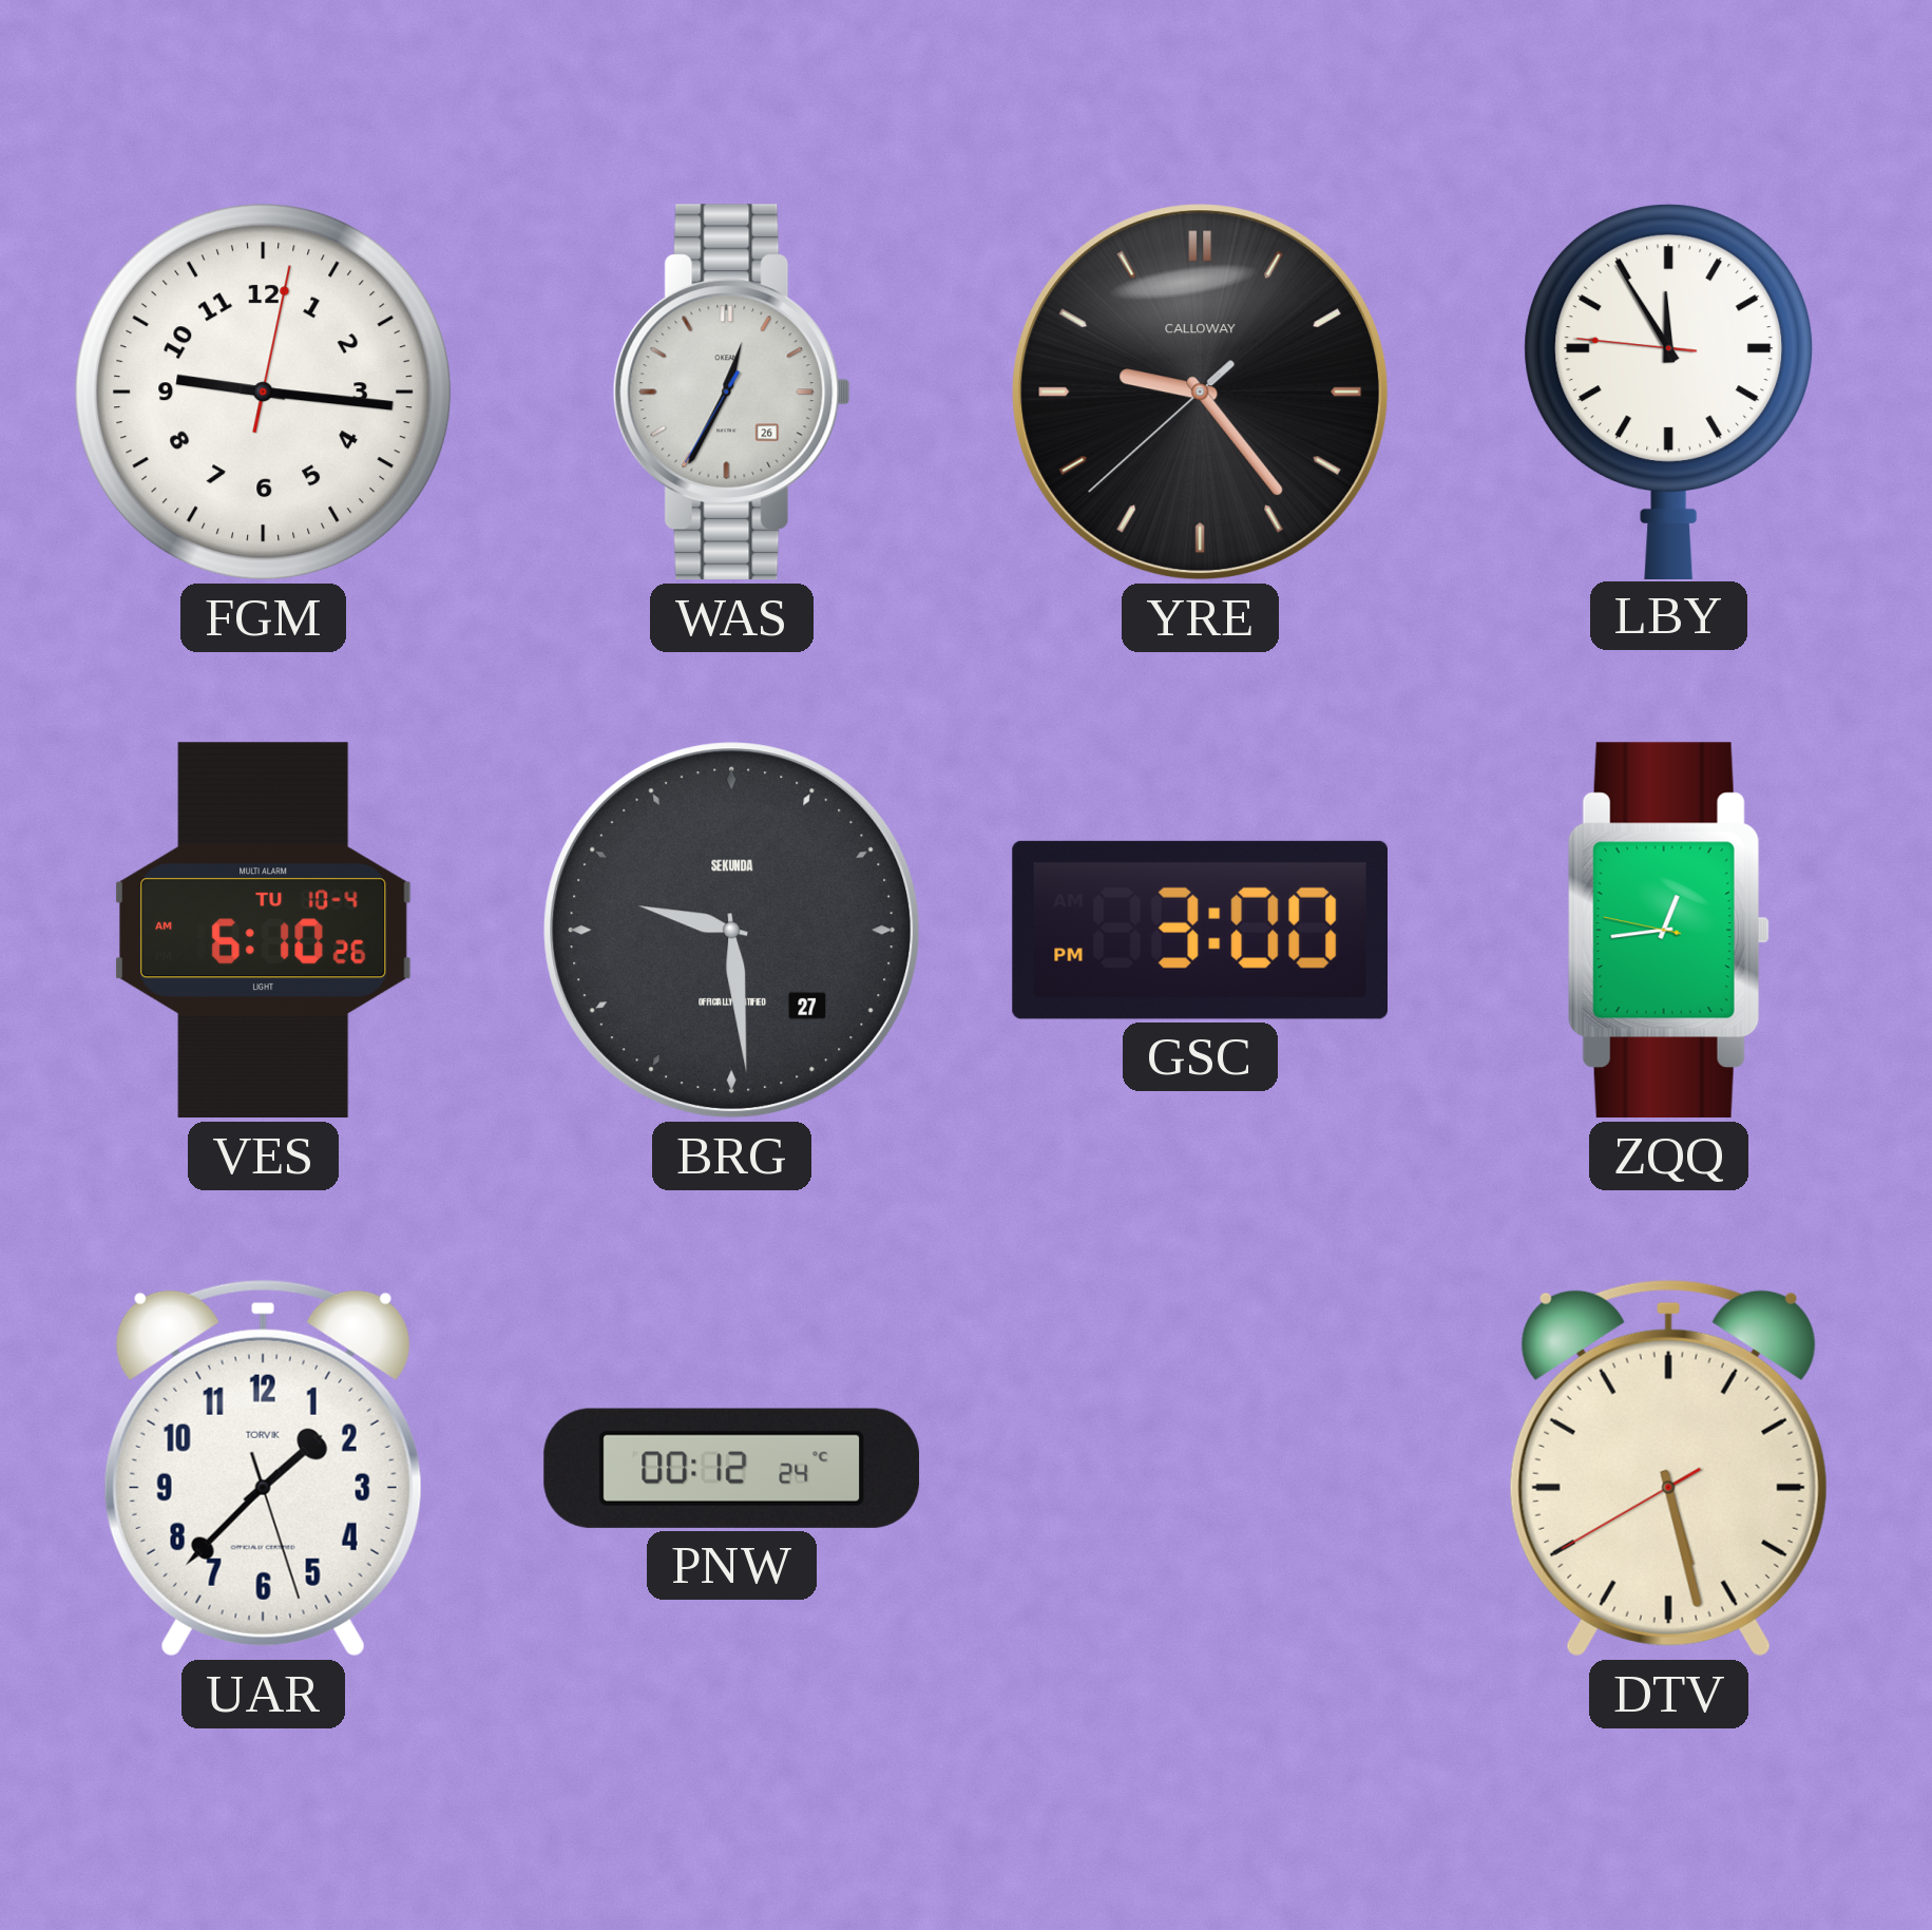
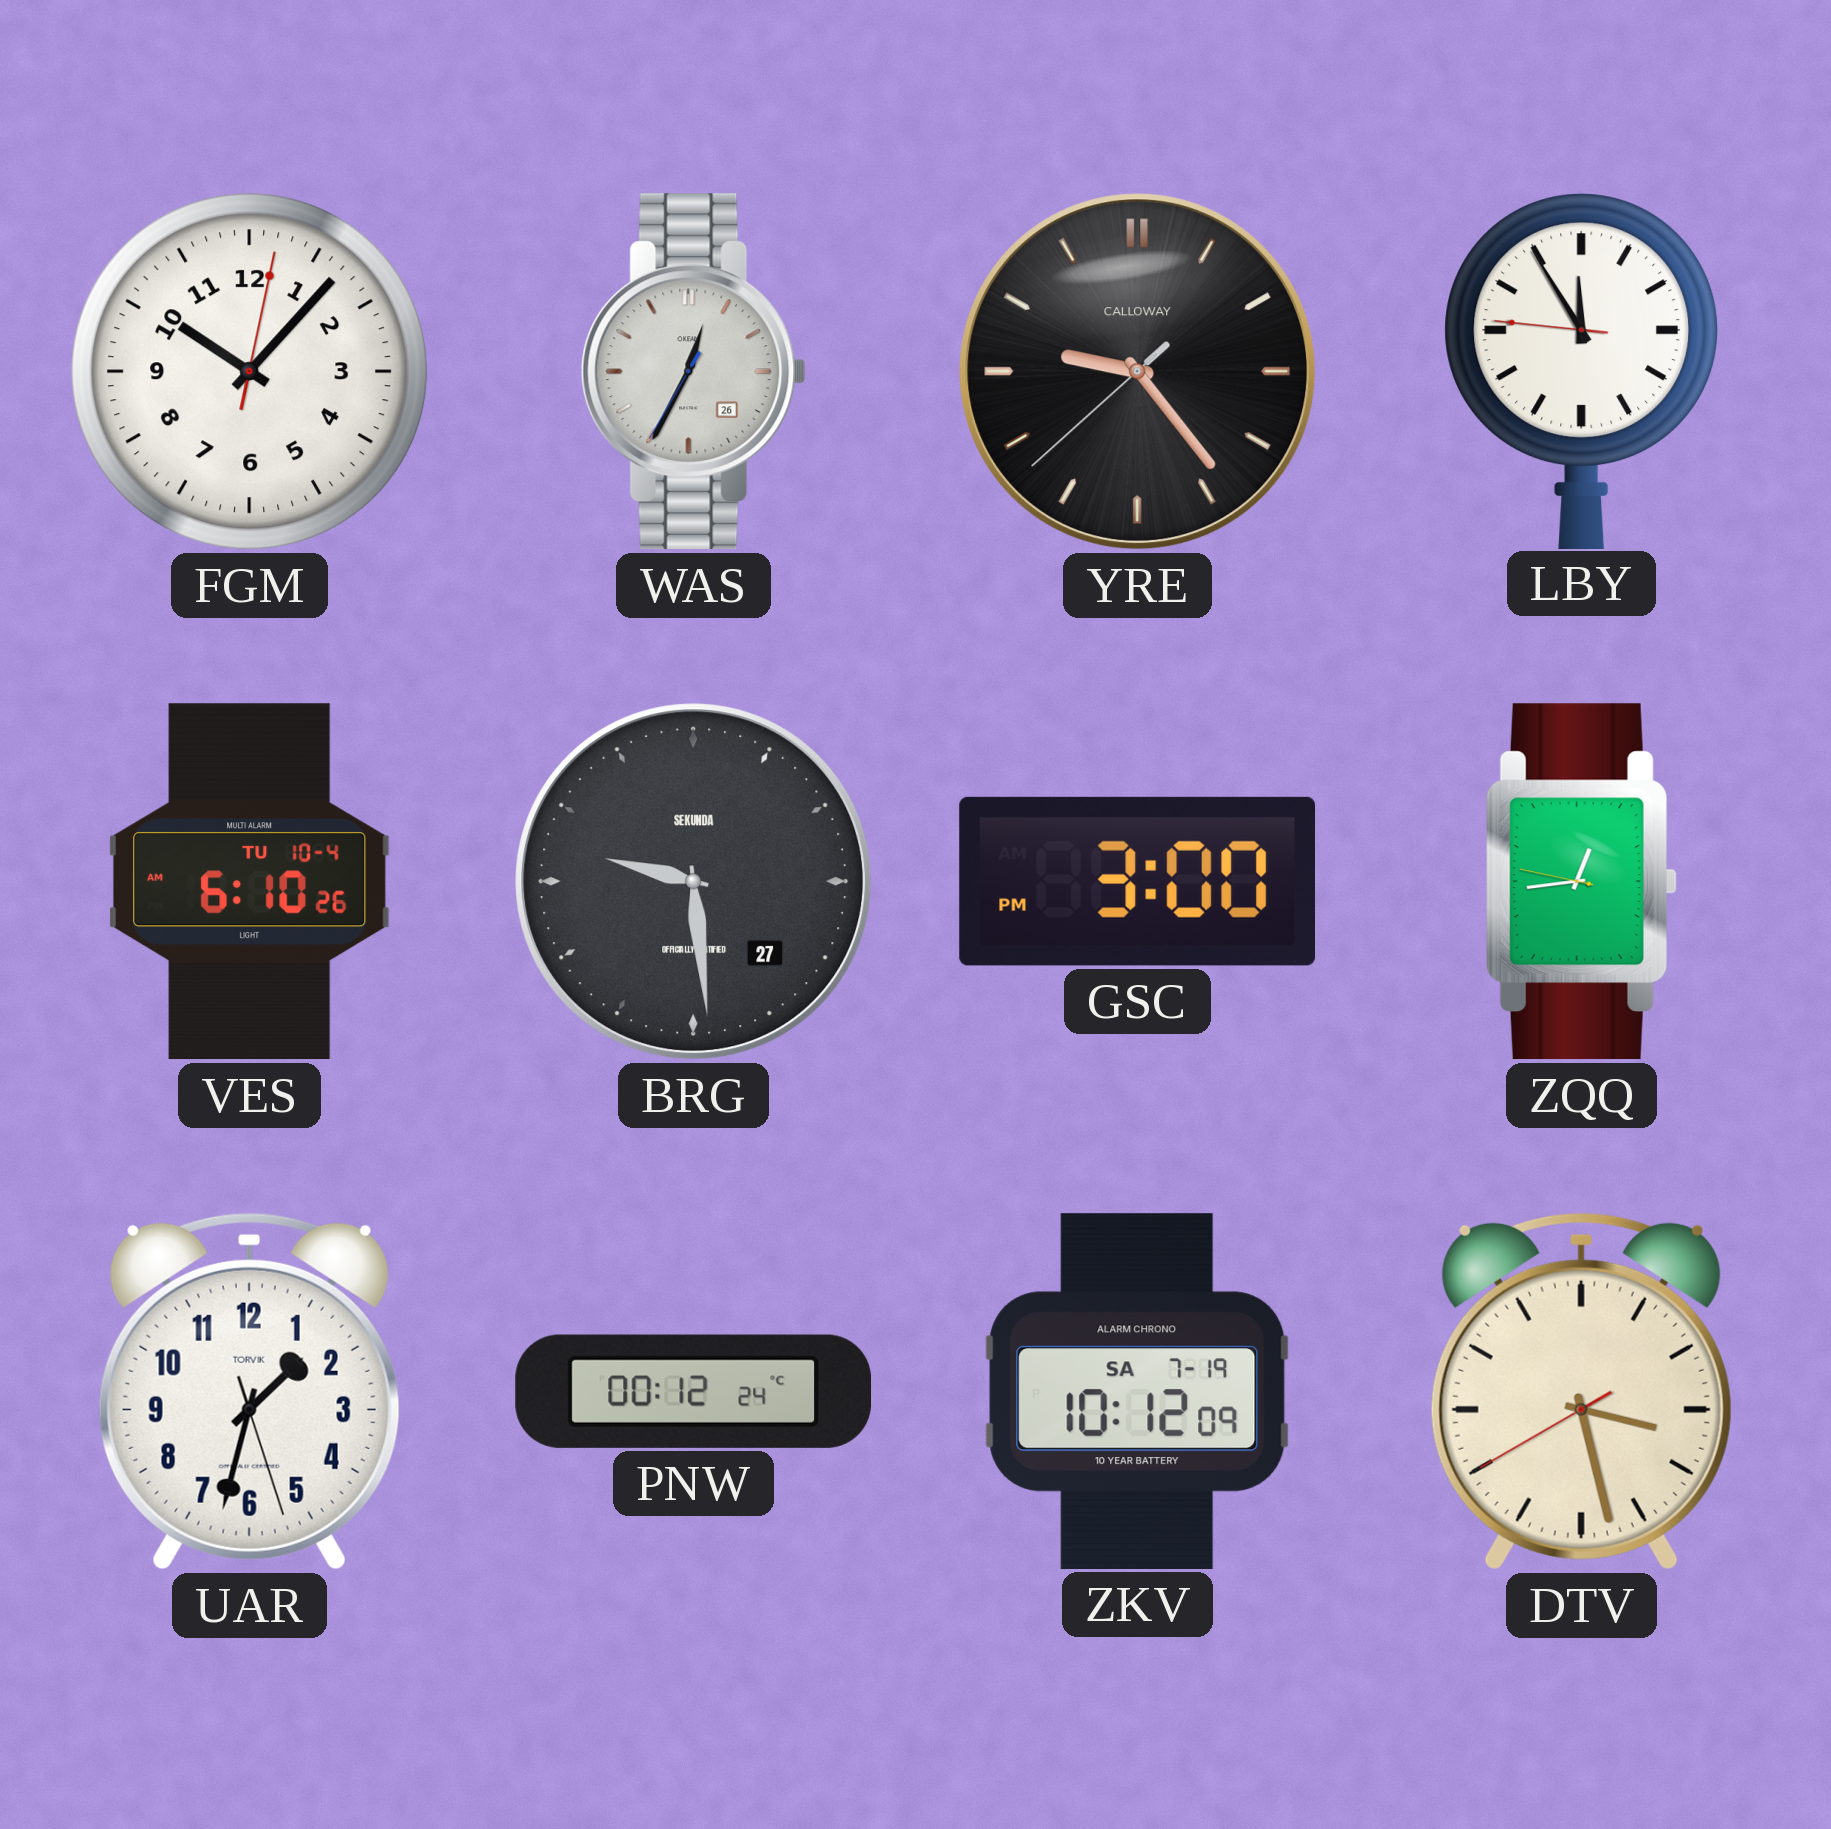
FGM: 9:16 -> 10:07 (250, 372)
UAR: 1:37 -> 1:32 (249, 1391)
ZKV: none -> 10:12 (1137, 1391)
DTV: 5:27 -> 3:27 (1581, 1391)
